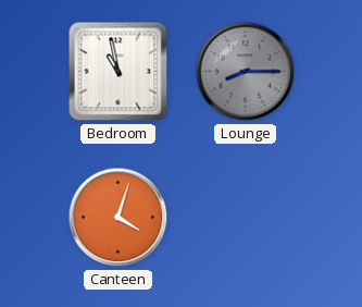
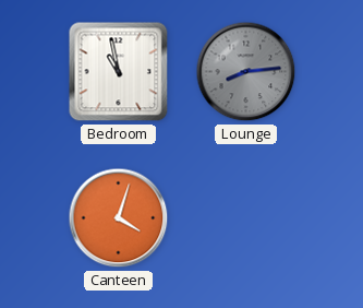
Lounge: 8:15 -> 8:14 (246, 72)
